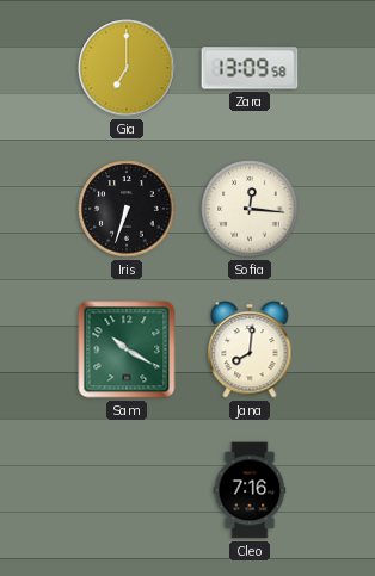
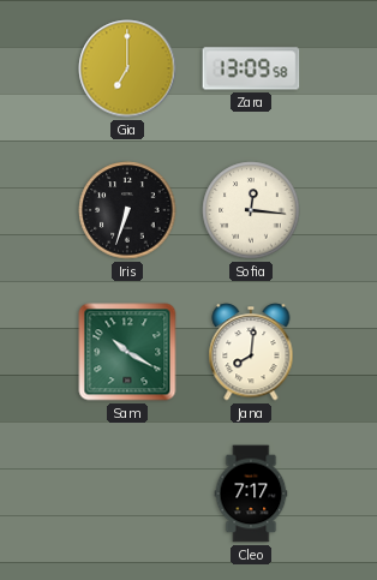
Cleo: 7:16 -> 7:17 (251, 494)
